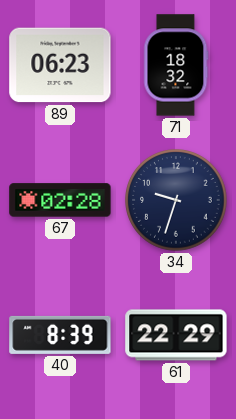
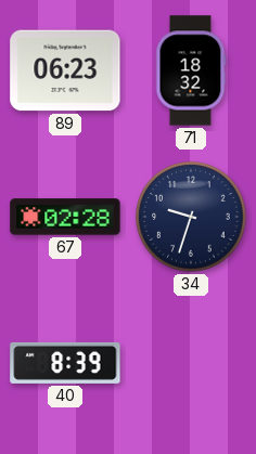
61: 22:29 -> none (176, 335)
